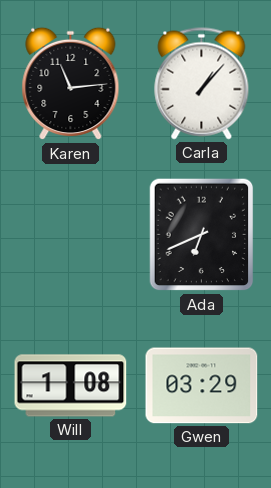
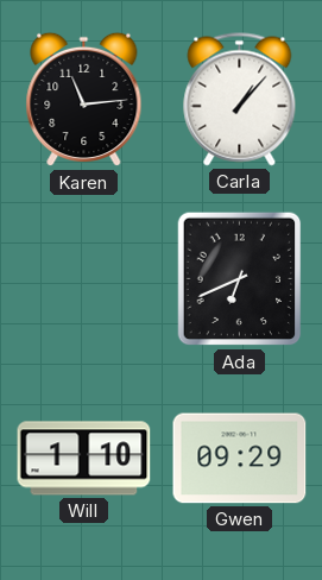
Will: 1:08 -> 1:10 (84, 459)
Gwen: 03:29 -> 09:29 (240, 459)
